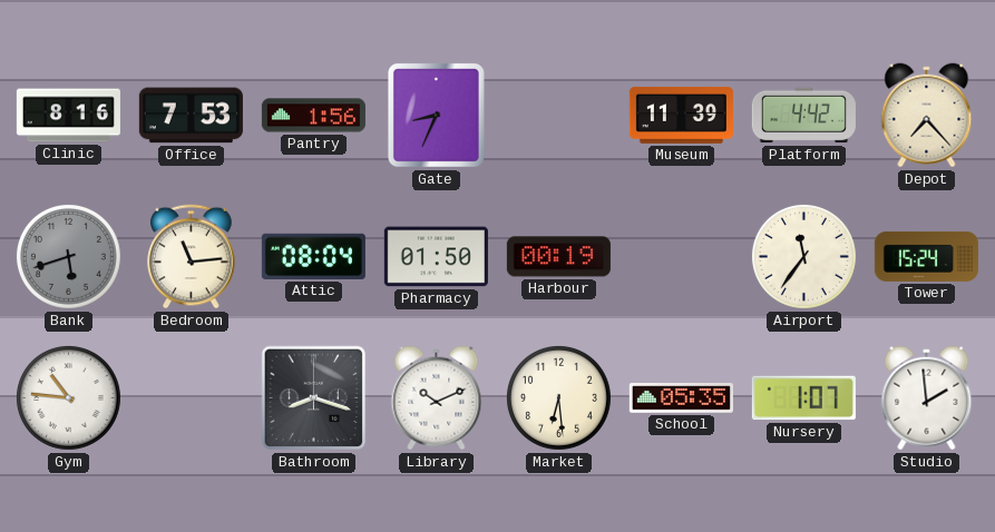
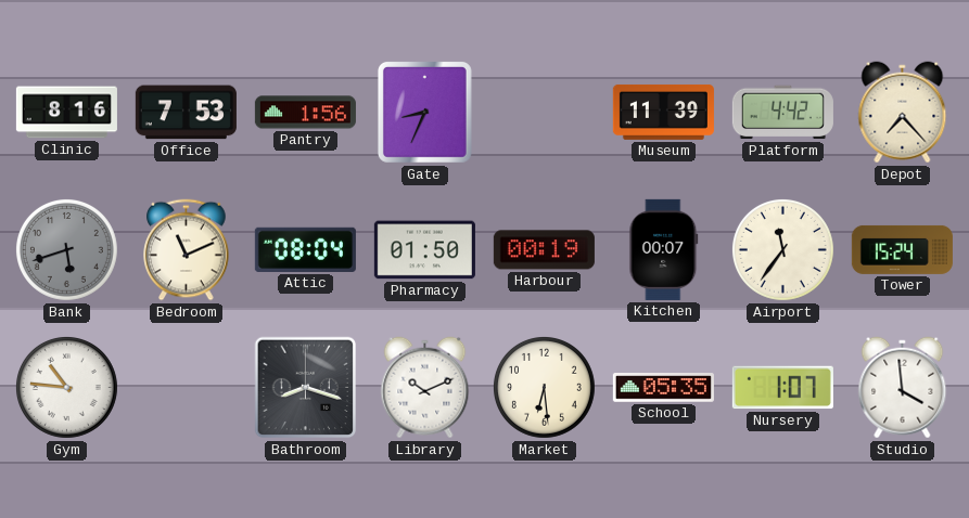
Bedroom: 11:14 -> 11:11 (187, 250)
Kitchen: none -> 00:07 (664, 249)
Studio: 1:59 -> 3:59 (903, 388)
